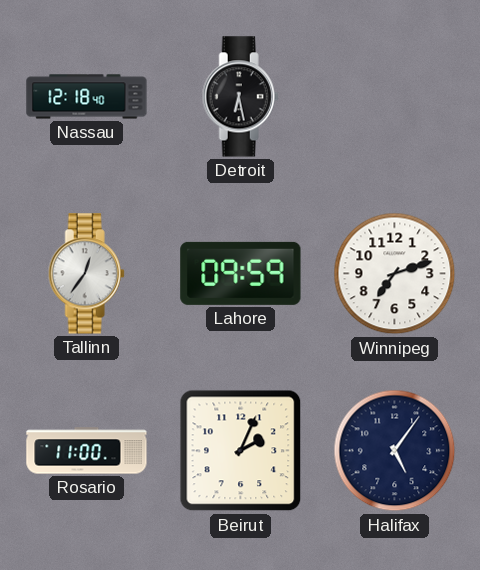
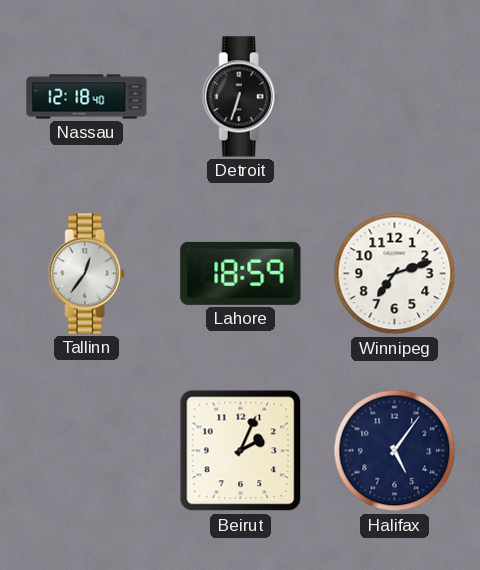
Detroit: 6:28 -> 6:33 (240, 97)
Lahore: 09:59 -> 18:59 (241, 273)
Rosario: 11:00 -> none (87, 451)
